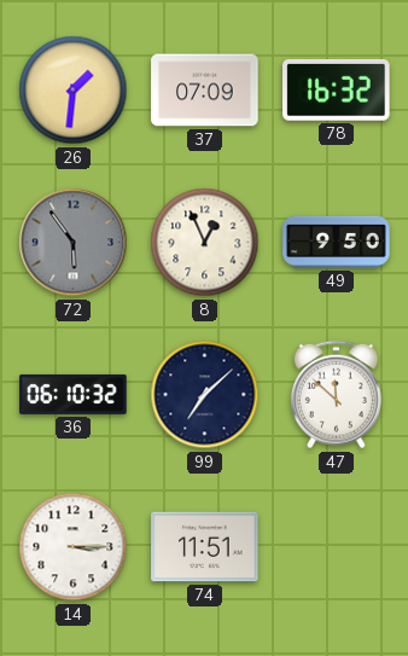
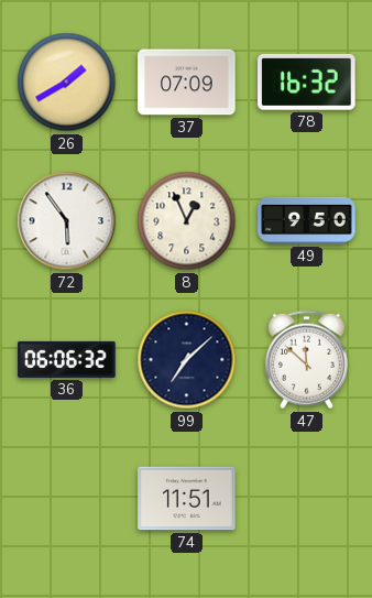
26: 1:31 -> 1:40 (67, 83)
72 dial: grey -> white (67, 221)
36: 06:10 -> 06:06 (67, 359)
14: 3:15 -> none (74, 547)
